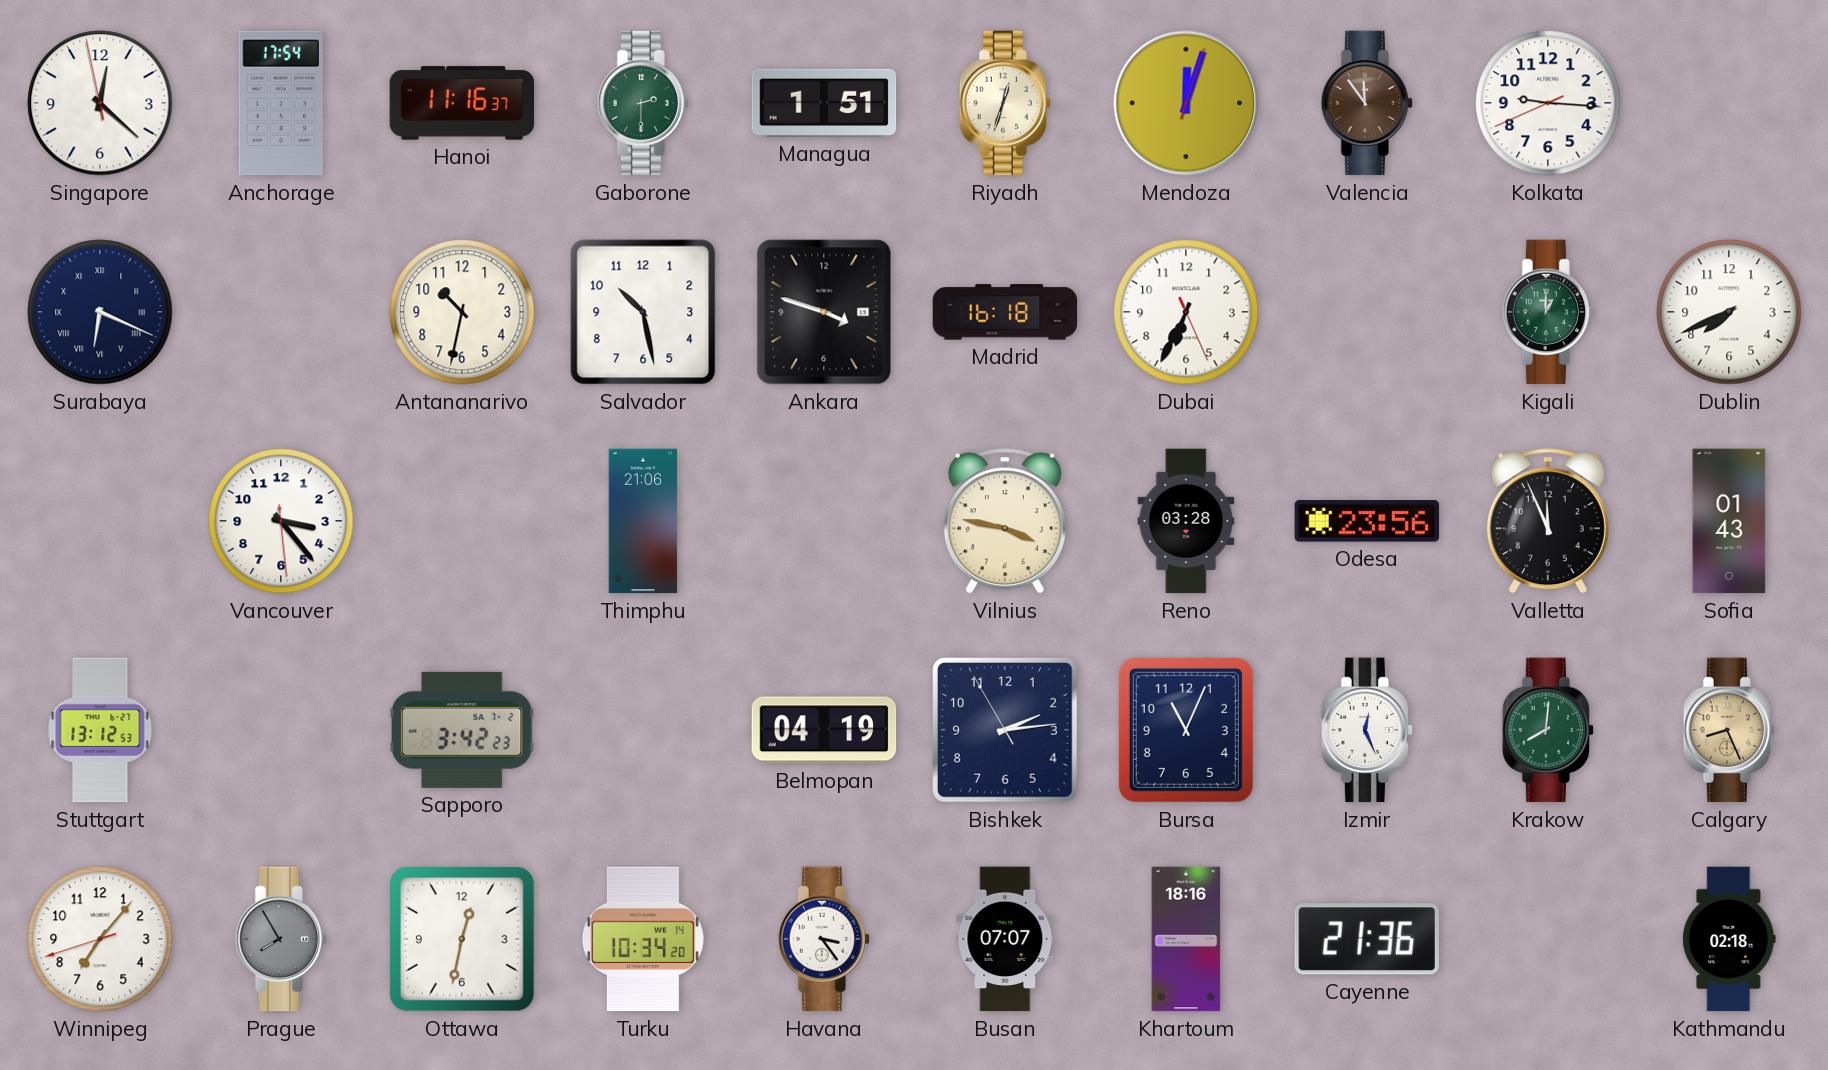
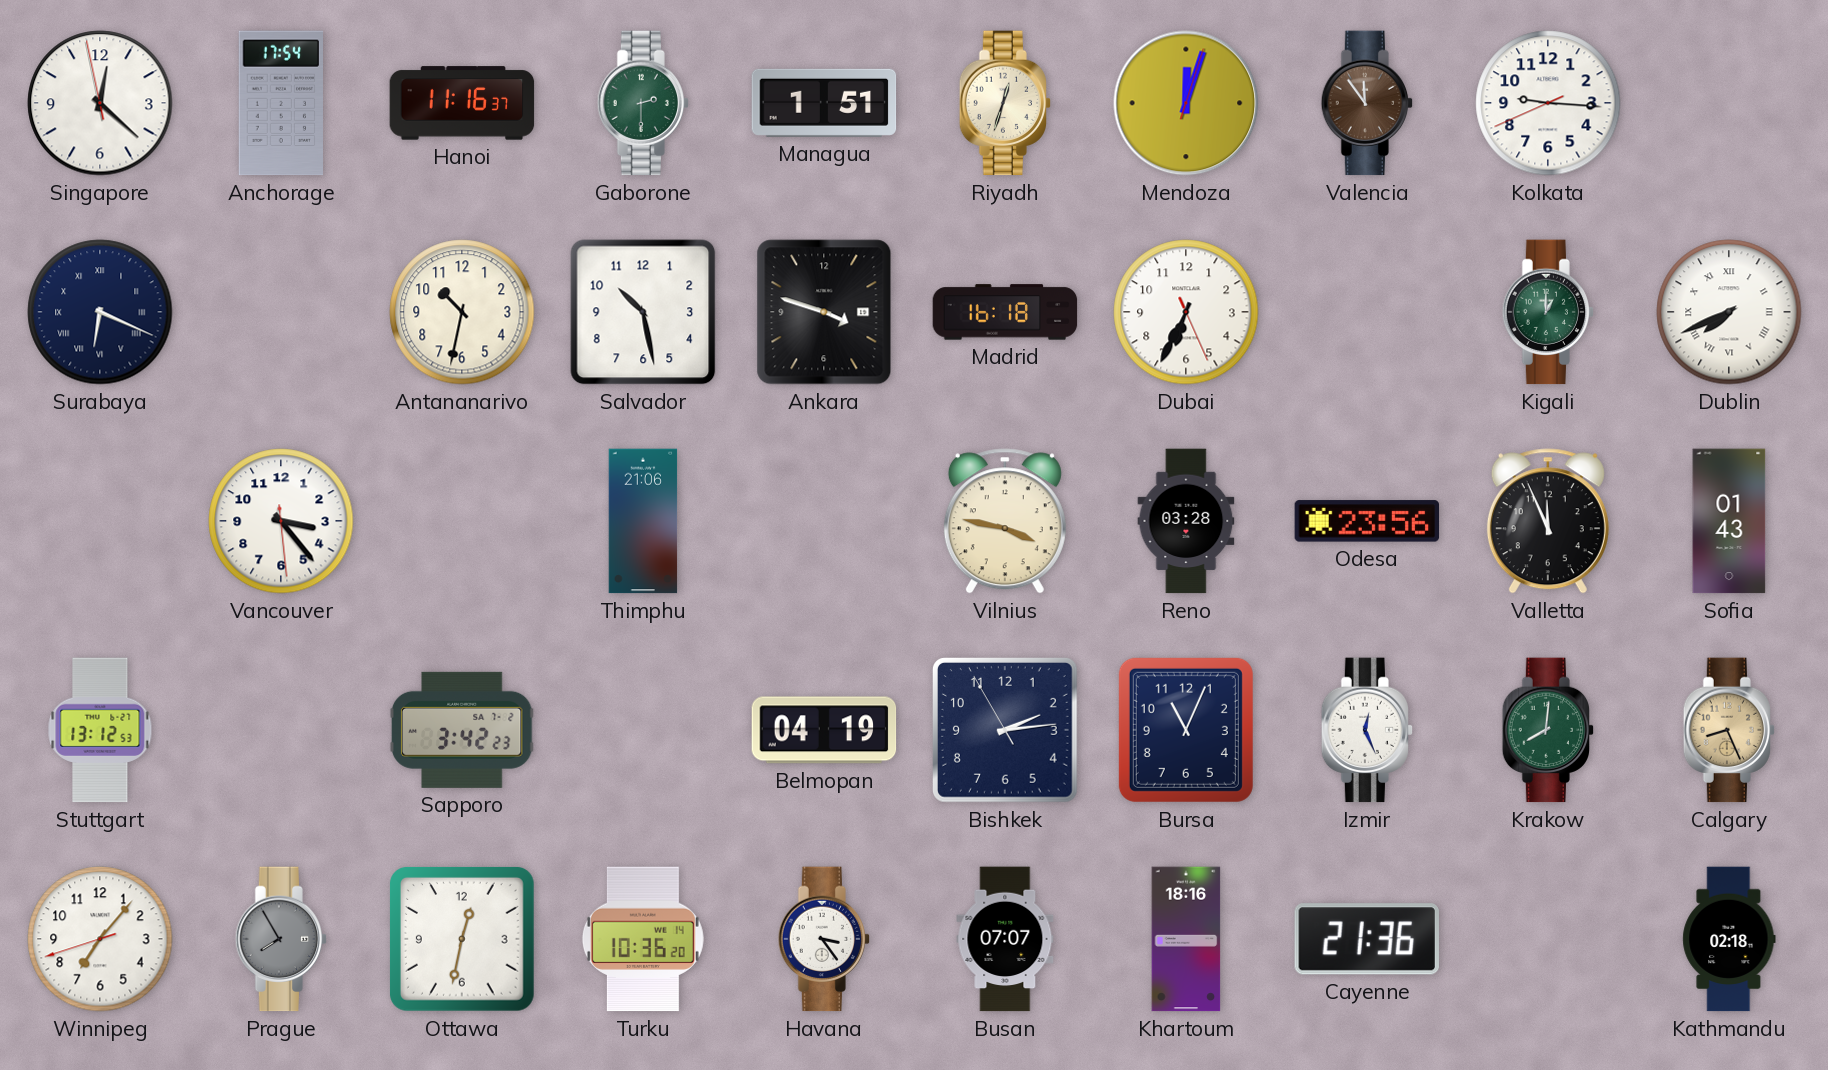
Dublin numerals: Arabic -> Roman (1729, 312)
Turku: 10:34 -> 10:36 (643, 939)
